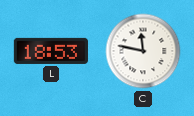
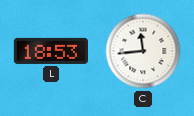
C: 11:47 -> 11:44 (143, 51)
